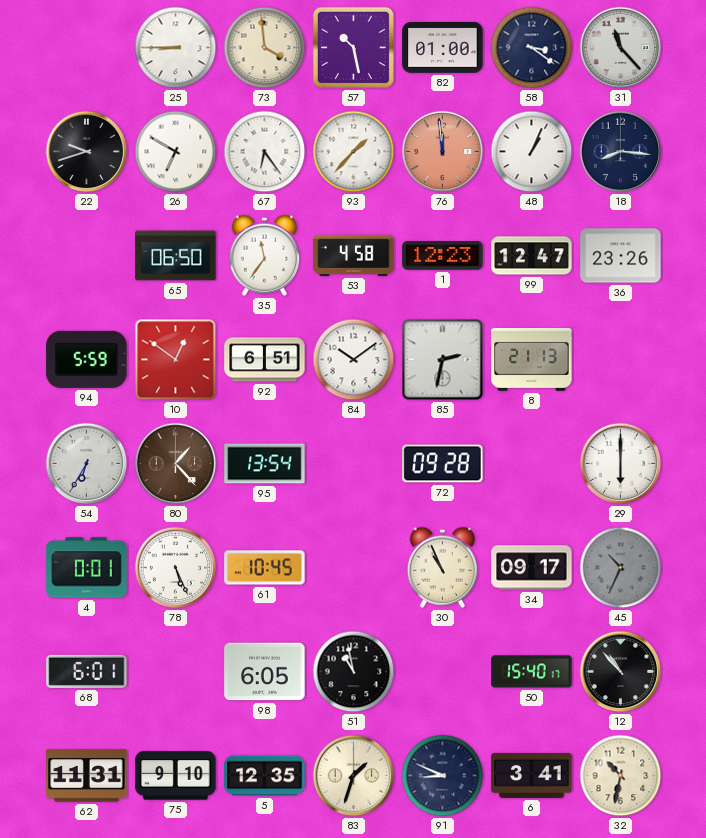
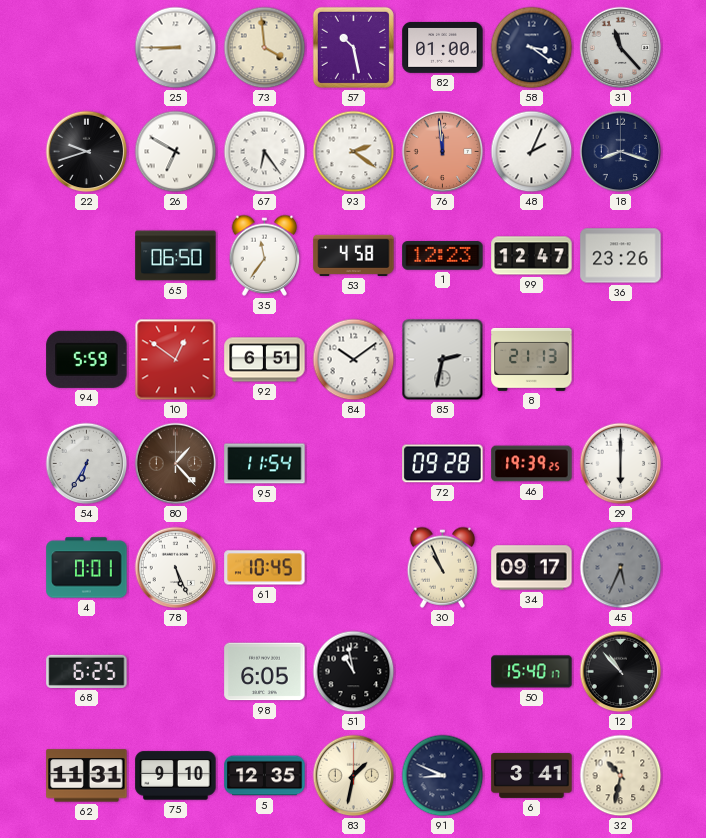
93: 1:37 -> 2:21 (354, 152)
48: 1:04 -> 2:04 (532, 152)
18: 8:16 -> 8:18 (621, 152)
95: 13:54 -> 11:54 (265, 464)
46: none -> 19:39 (532, 464)
45: 10:34 -> 5:34 (621, 568)
68: 6:01 -> 6:25 (87, 671)
83: 1:33 -> 1:32 (354, 776)
